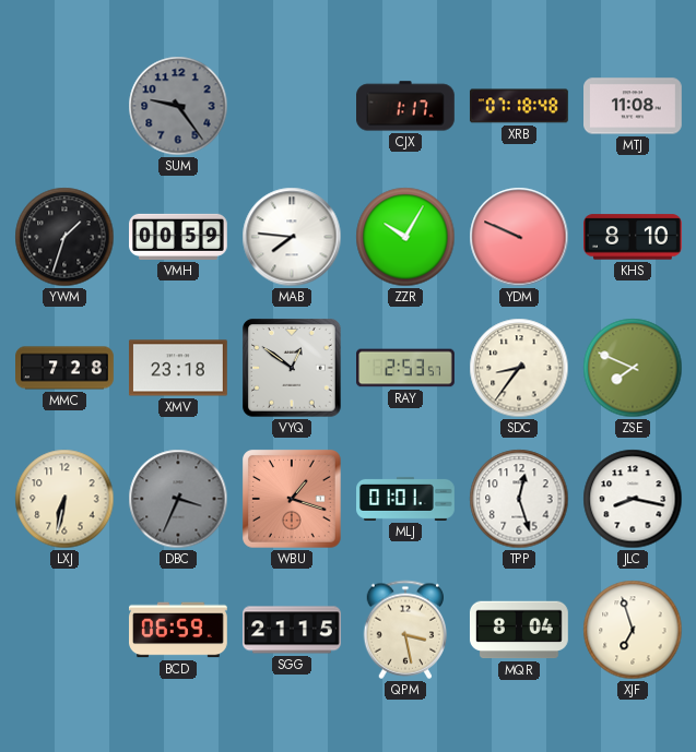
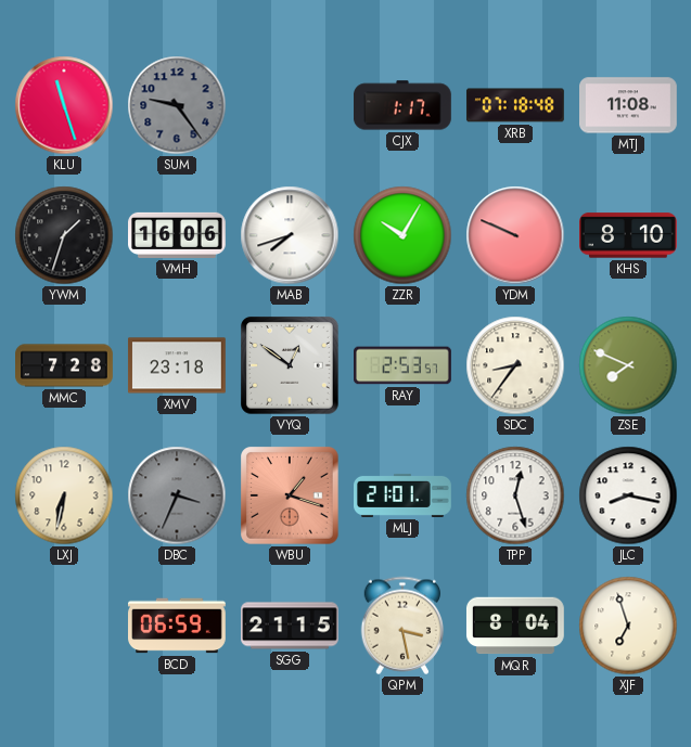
KLU: none -> 11:27 (64, 105)
VMH: 00:59 -> 16:06 (178, 235)
MAB: 7:46 -> 7:42 (290, 235)
MLJ: 01:01 -> 21:01 (404, 495)
